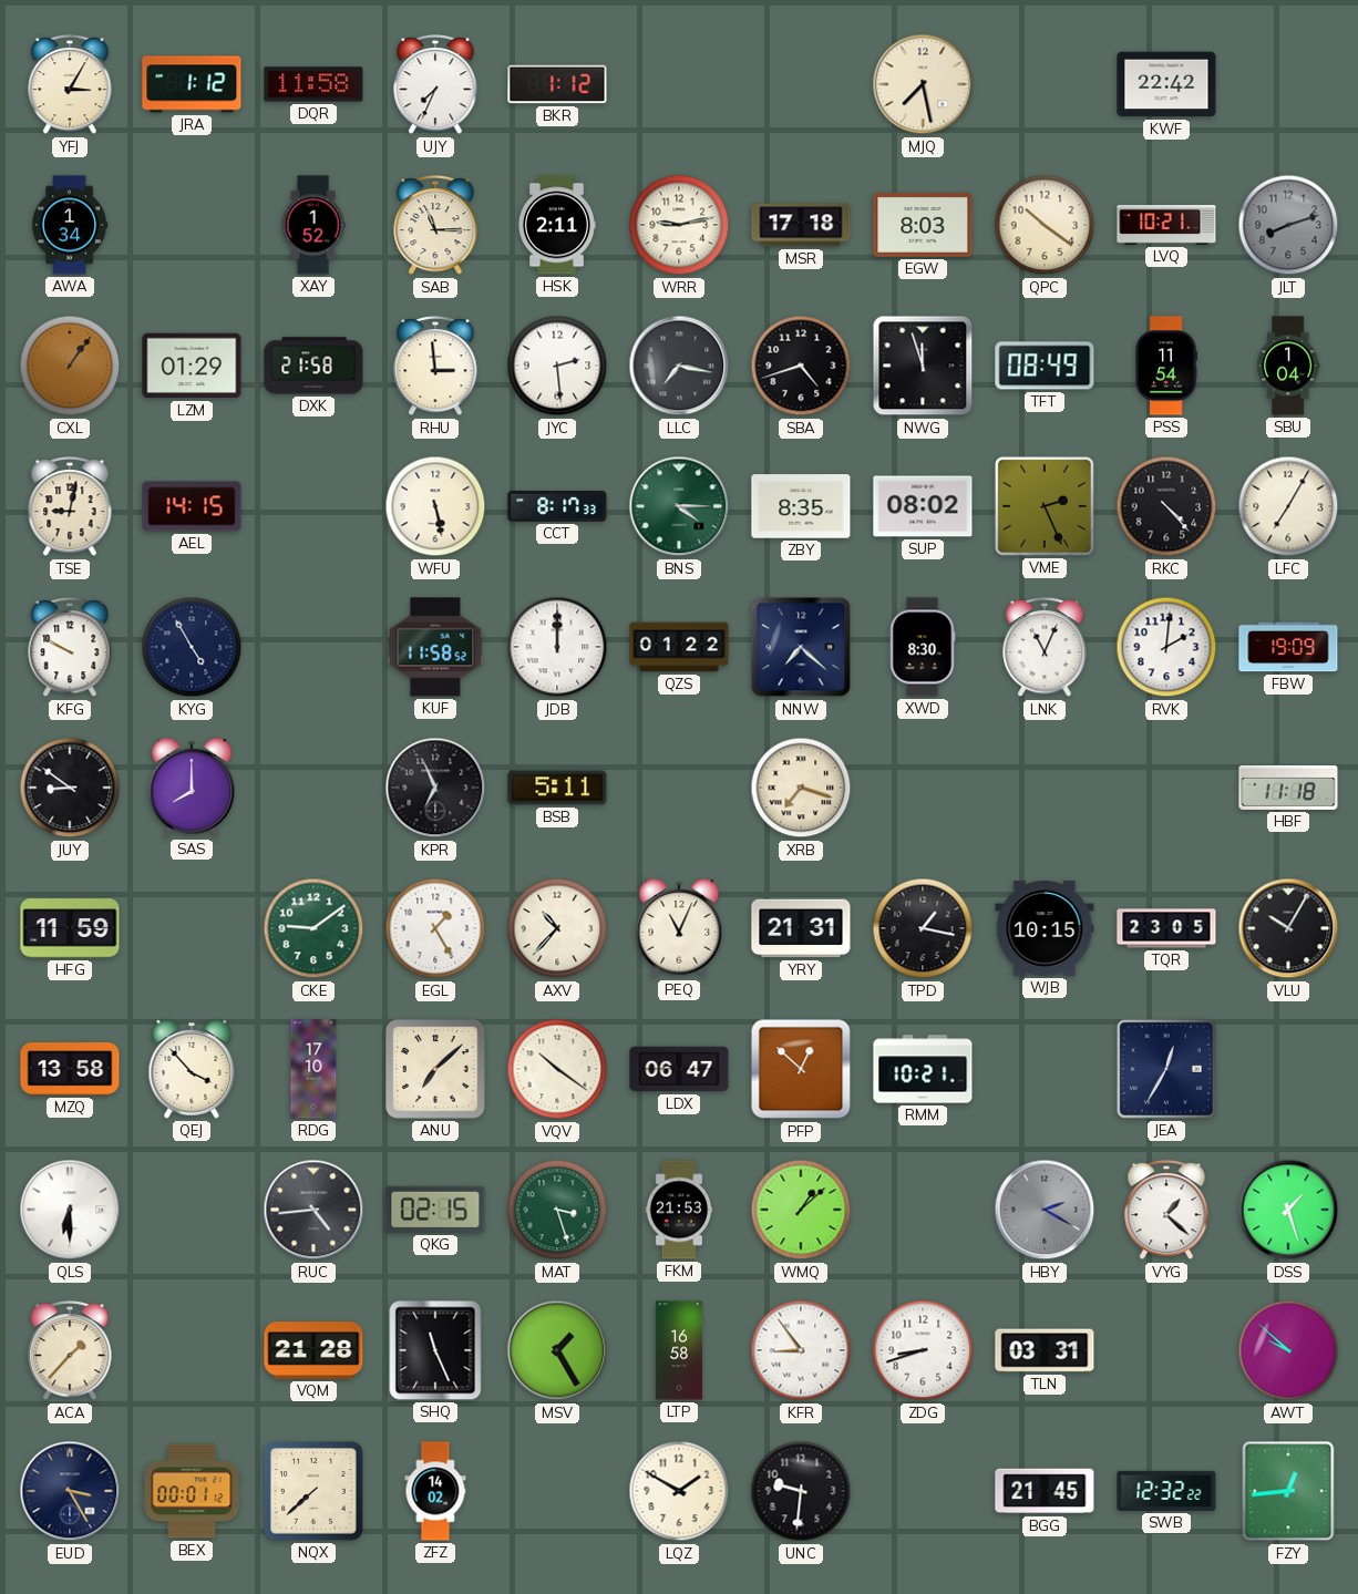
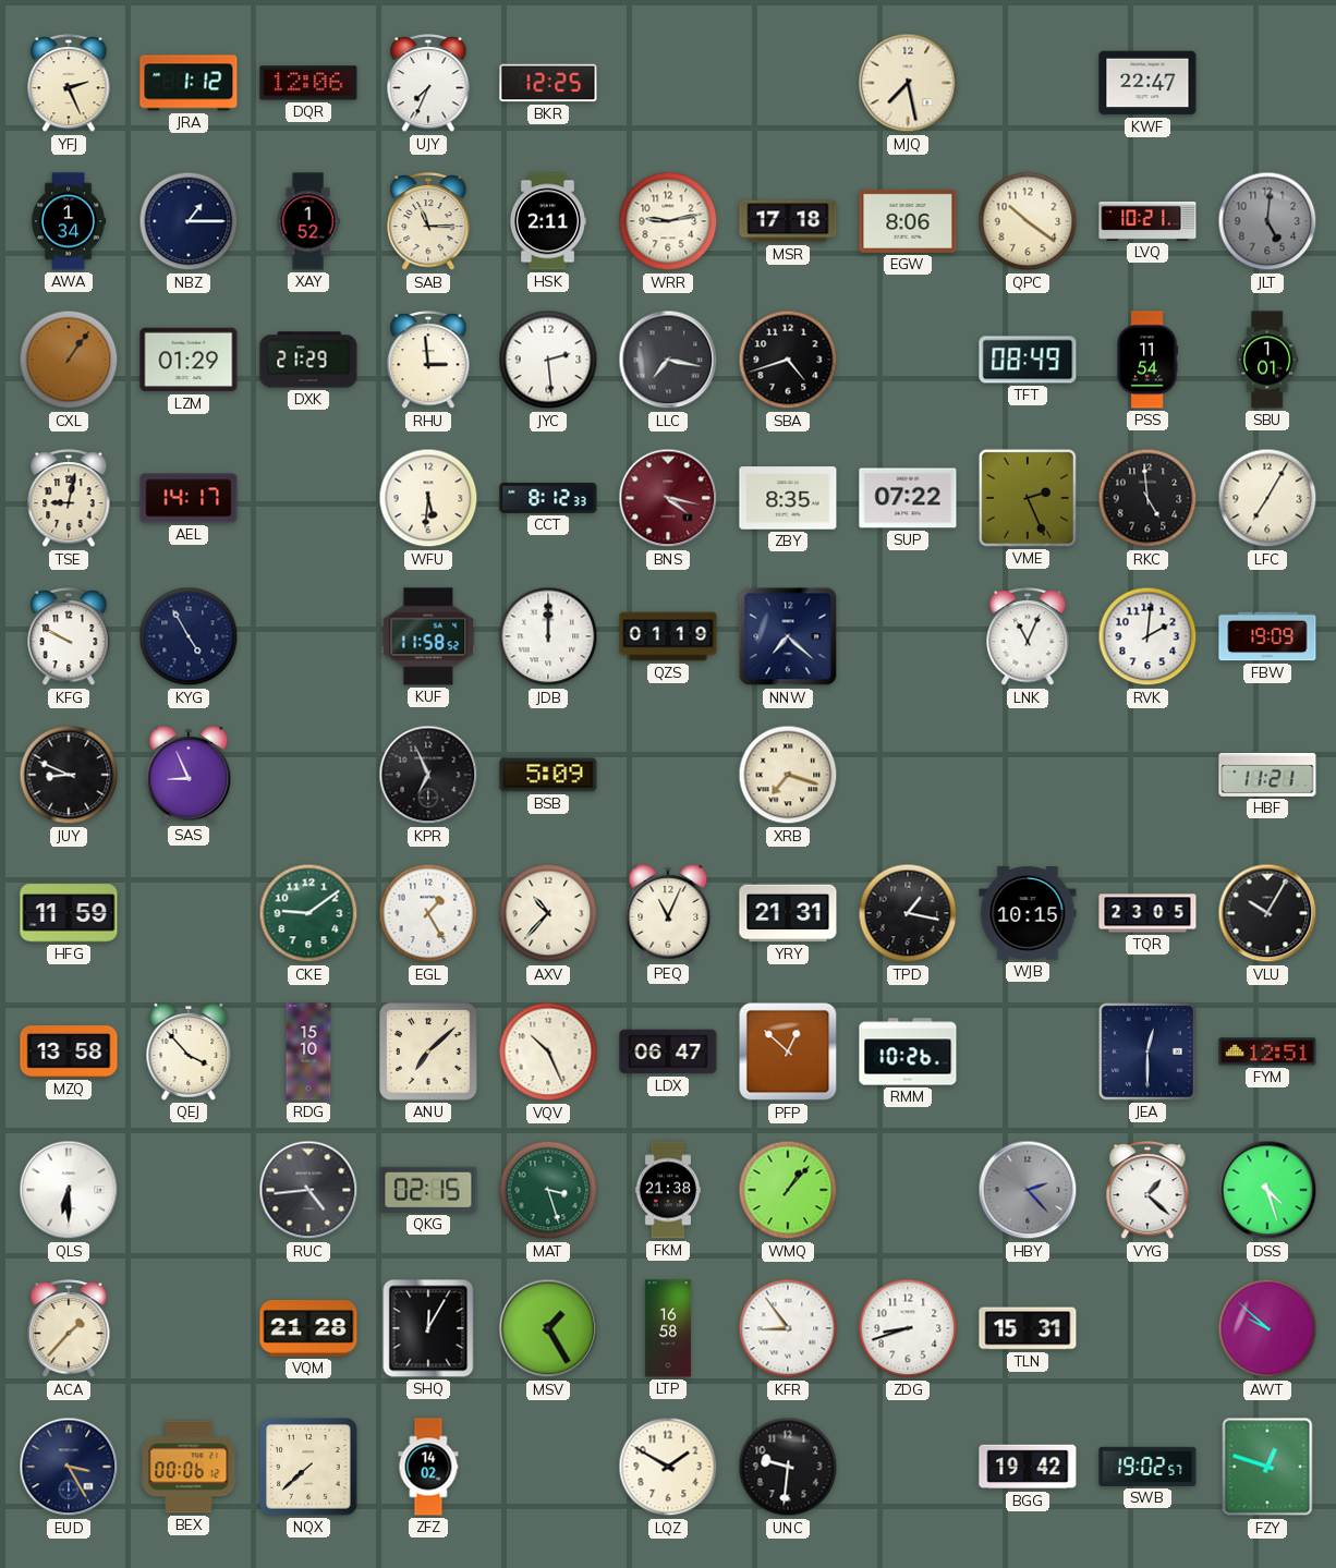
YFJ: 3:05 -> 2:26 (69, 83)
DQR: 11:58 -> 12:06 (308, 83)
BKR: 1:12 -> 12:25 (548, 83)
KWF: 22:42 -> 22:47 (1147, 83)
NBZ: none -> 1:15 (189, 221)
EGW: 8:03 -> 8:06 (908, 221)
JLT: 8:12 -> 5:01 (1267, 221)
DXK: 21:58 -> 21:29 (308, 360)
NWG: 11:57 -> none (923, 366)
SBU: 1:04 -> 1:01 (1268, 360)
AEL: 14:15 -> 14:17 (189, 498)
WFU: 5:28 -> 5:31 (428, 498)
CCT: 8:17 -> 8:12 (548, 498)
BNS: 4:15 -> 4:17 (668, 498)
BNS dial: green -> burgundy (668, 498)
SUP: 08:02 -> 07:22 (908, 498)
RKC: 4:23 -> 4:59 (1147, 498)
QZS: 01:22 -> 01:19 (668, 636)
XWD: 8:30 -> none (923, 647)
JUY: 8:51 -> 8:49 (69, 775)
SAS: 8:00 -> 8:56 (189, 775)
BSB: 5:11 -> 5:09 (548, 775)
HBF: 11:18 -> 11:21 (1267, 775)
RDG: 17:10 -> 15:10 (308, 1052)
VQV: 10:21 -> 10:26 (548, 1052)
RMM: 10:21 -> 10:26 (908, 1052)
JEA: 12:35 -> 12:30 (1147, 1052)
FYM: none -> 12:51 (1267, 1052)
FKM: 21:53 -> 21:38 (668, 1190)
WMQ: 1:08 -> 1:07 (788, 1190)
HBY: 2:20 -> 2:23 (1028, 1190)
DSS: 1:27 -> 4:27 (1267, 1190)
SHQ: 11:26 -> 12:05 (428, 1328)
TLN: 03:31 -> 15:31 (1028, 1328)
BEX: 00:01 -> 00:06 (189, 1467)
BGG: 21:45 -> 19:42 (1028, 1467)
SWB: 12:32 -> 19:02 (1147, 1467)
FZY: 12:44 -> 12:48 (1267, 1467)
